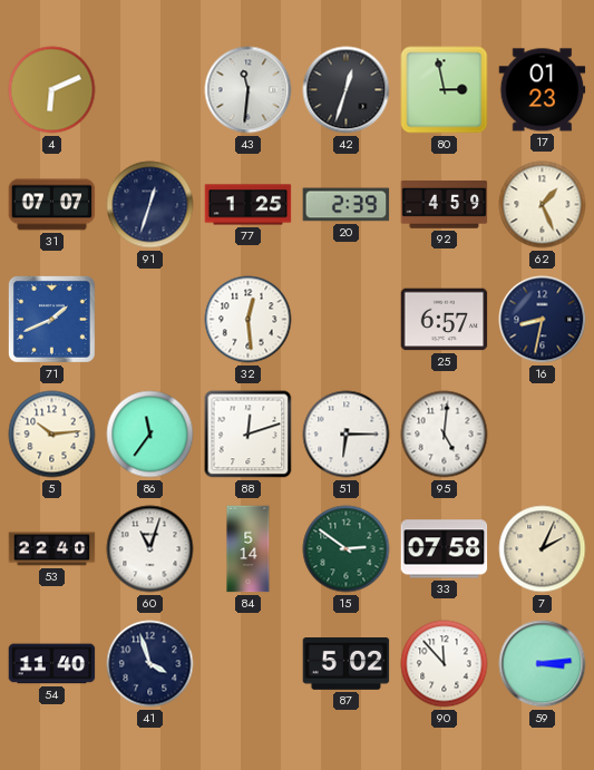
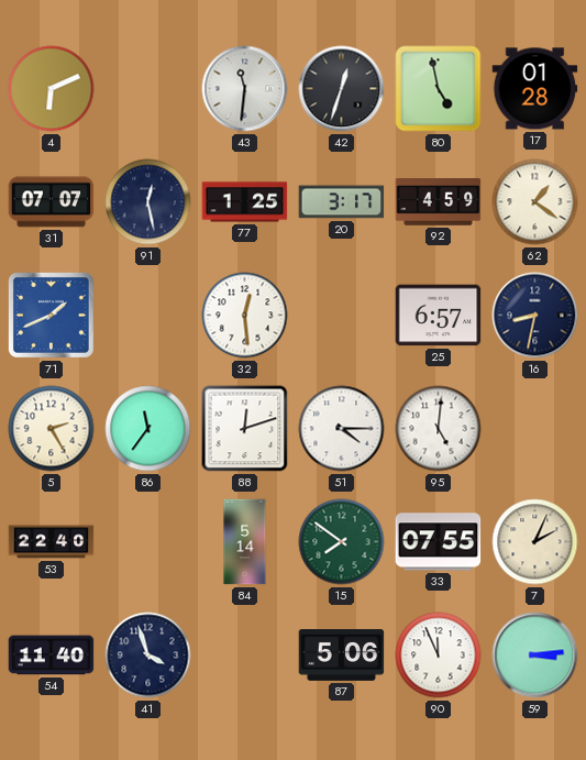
80: 2:58 -> 4:58 (439, 89)
17: 01:23 -> 01:28 (535, 89)
91: 12:33 -> 12:28 (148, 202)
20: 2:39 -> 3:17 (342, 202)
62: 1:26 -> 1:21 (535, 202)
5: 10:14 -> 2:25 (52, 429)
51: 6:15 -> 4:15 (342, 429)
60: 11:03 -> none (150, 549)
15: 2:51 -> 7:51 (342, 542)
33: 07:58 -> 07:55 (439, 542)
87: 5:02 -> 5:06 (342, 656)
90: 11:53 -> 11:56 (439, 656)
